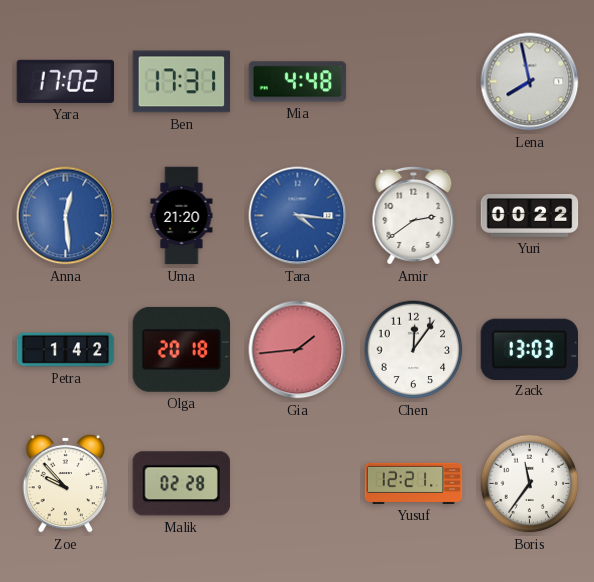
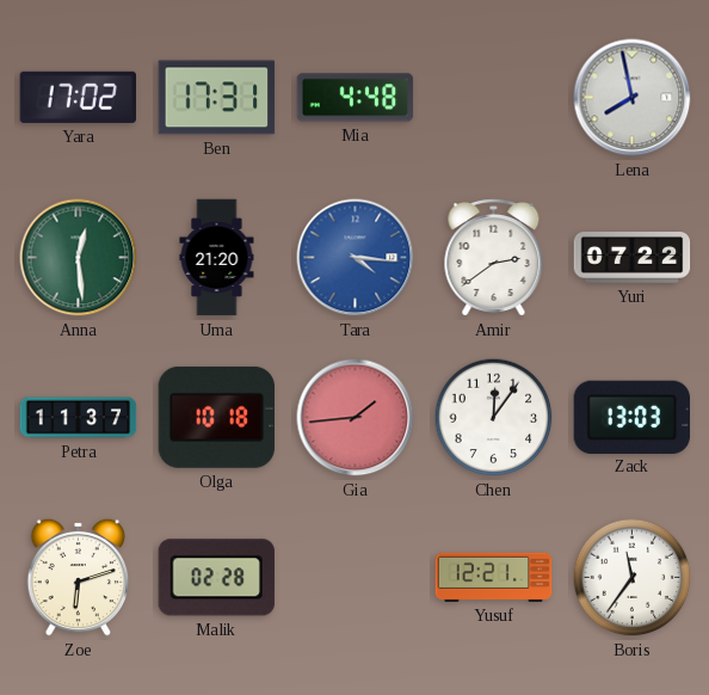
Anna dial: blue -> green (79, 258)
Yuri: 00:22 -> 07:22 (633, 258)
Petra: 1:42 -> 11:37 (79, 418)
Olga: 20:18 -> 10:18 (216, 417)
Zoe: 9:53 -> 6:12 (79, 577)
